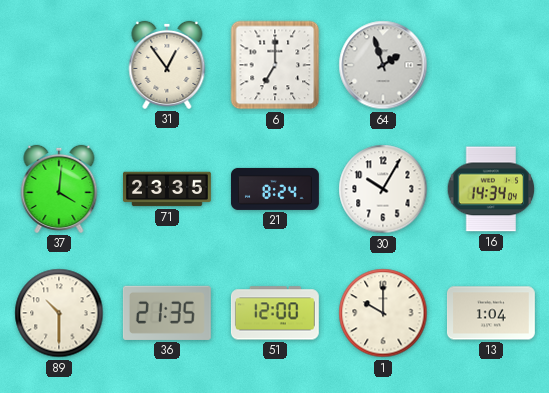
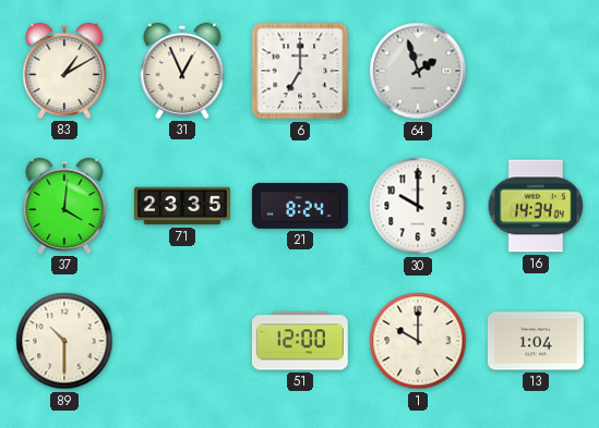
83: none -> 1:10 (64, 71)
31: 12:54 -> 12:56 (182, 71)
30: 10:05 -> 10:00 (418, 206)
36: 21:35 -> none (167, 313)
